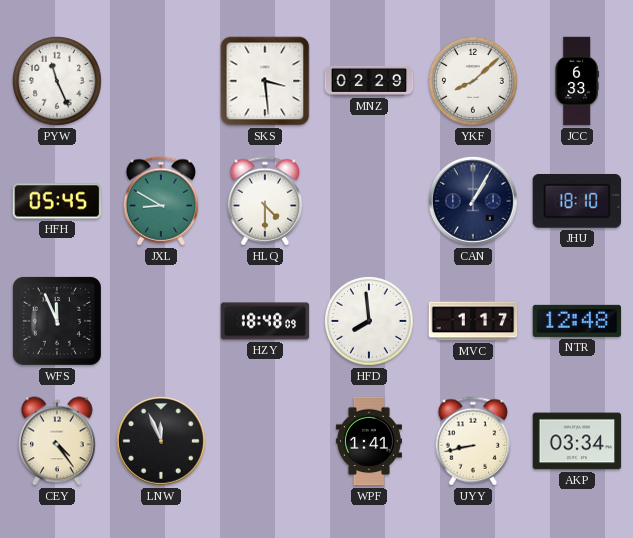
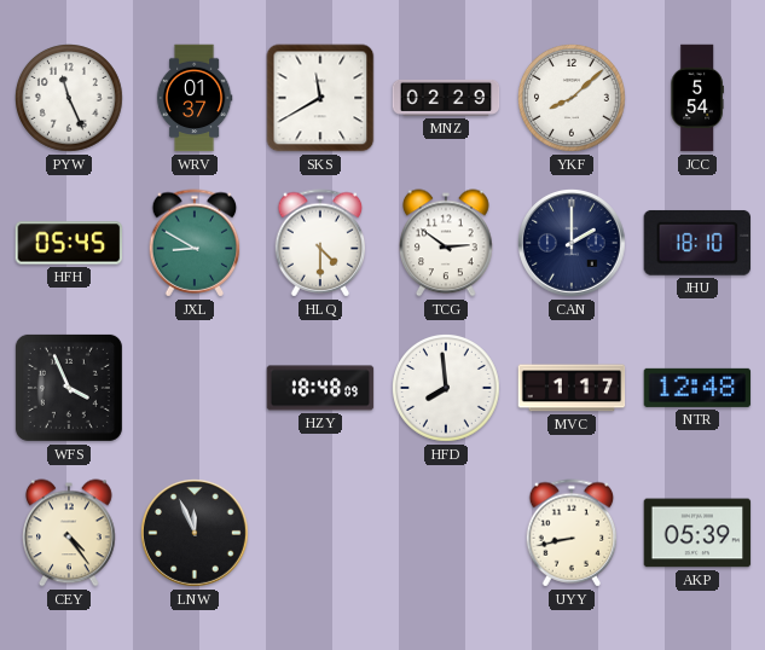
WRV: none -> 01:37 (195, 98)
SKS: 3:29 -> 11:40 (320, 98)
JCC: 6:33 -> 5:54 (697, 98)
TCG: none -> 2:51 (447, 243)
CAN: 1:05 -> 2:00 (573, 244)
WFS: 11:56 -> 3:56 (69, 388)
WPF: 1:41 -> none (369, 441)
AKP: 03:34 -> 05:39 (697, 533)
